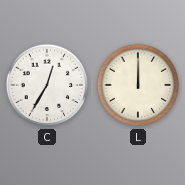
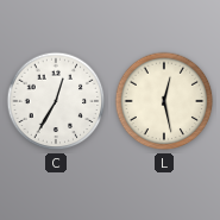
L: 12:00 -> 12:28 (164, 101)
